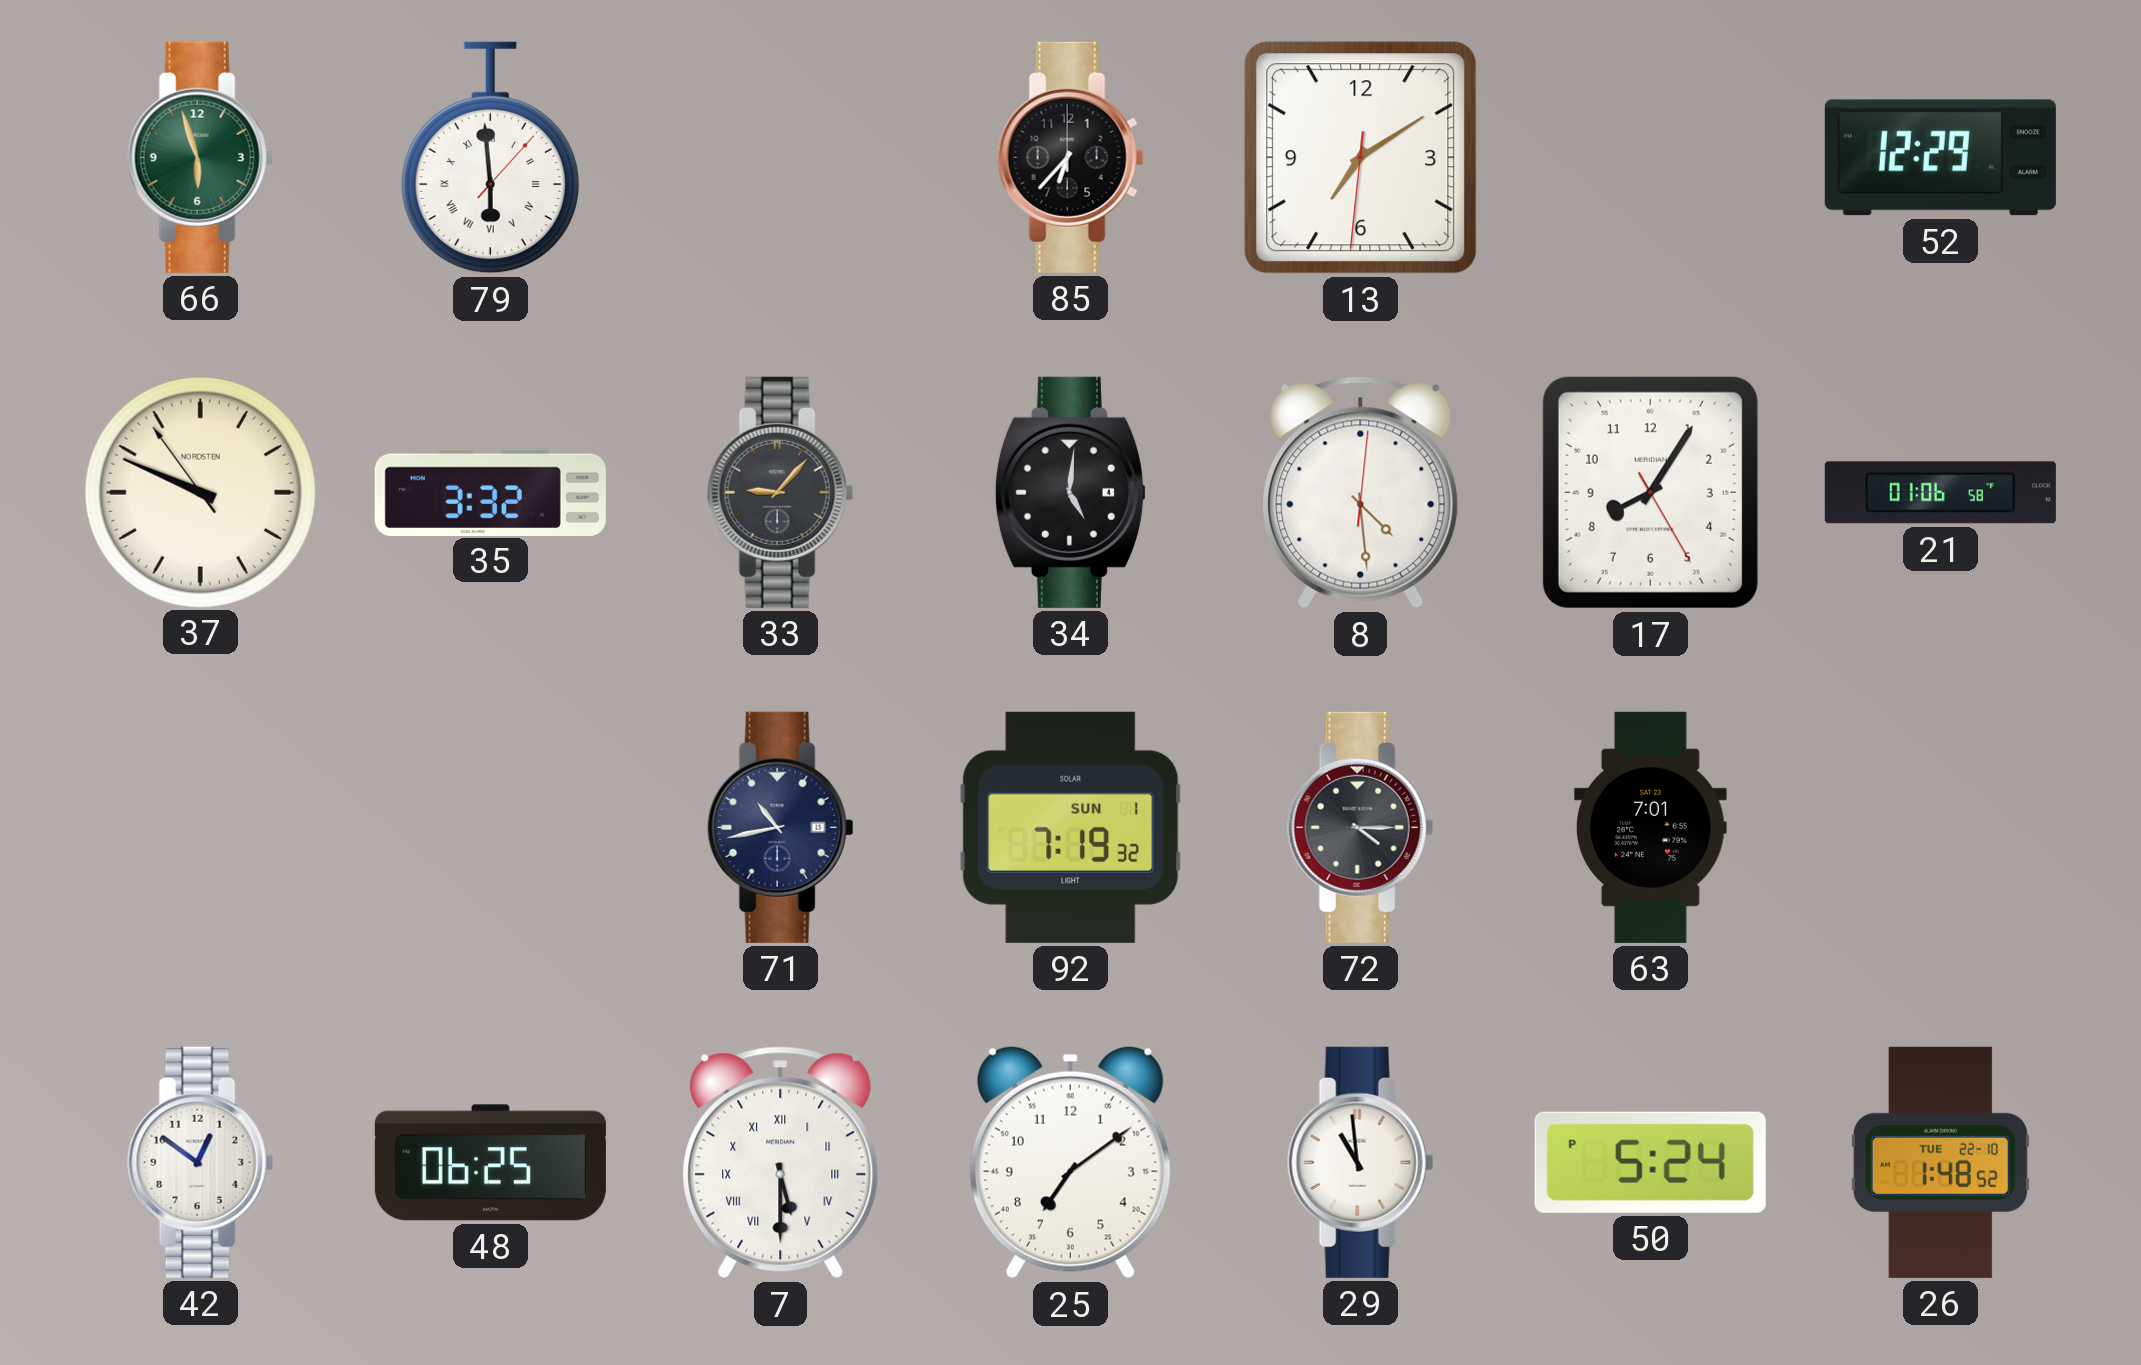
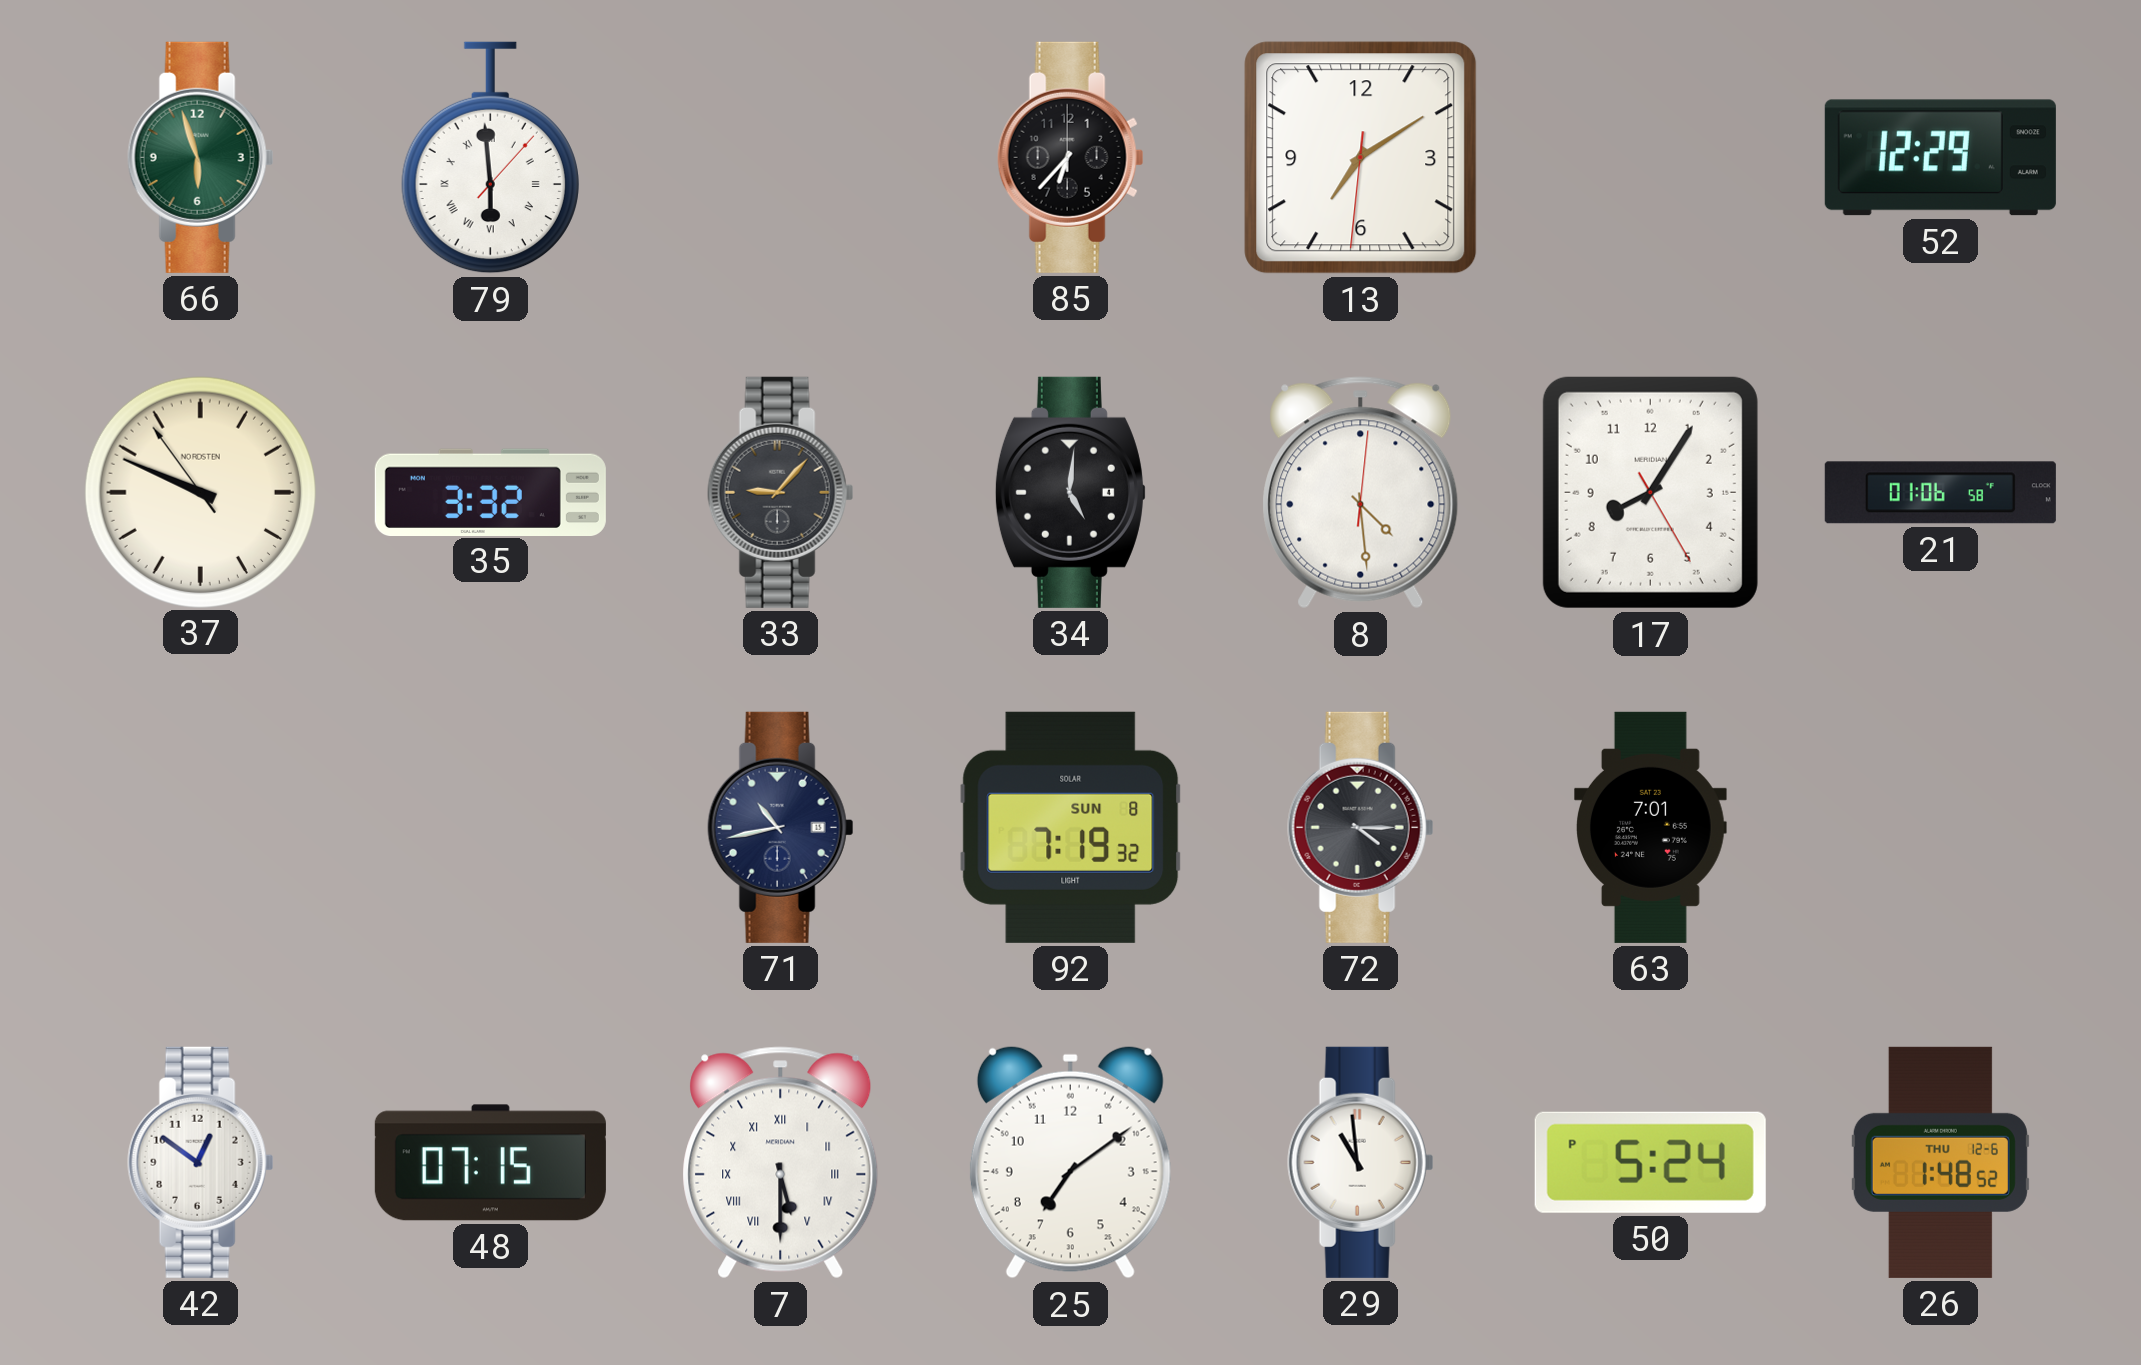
92 date: SUN 1 -> SUN 8 (1071, 827)
48: 06:25 -> 07:15 (490, 1163)
26 date: TUE 22-10 -> THU 12-6 (1940, 1162)
